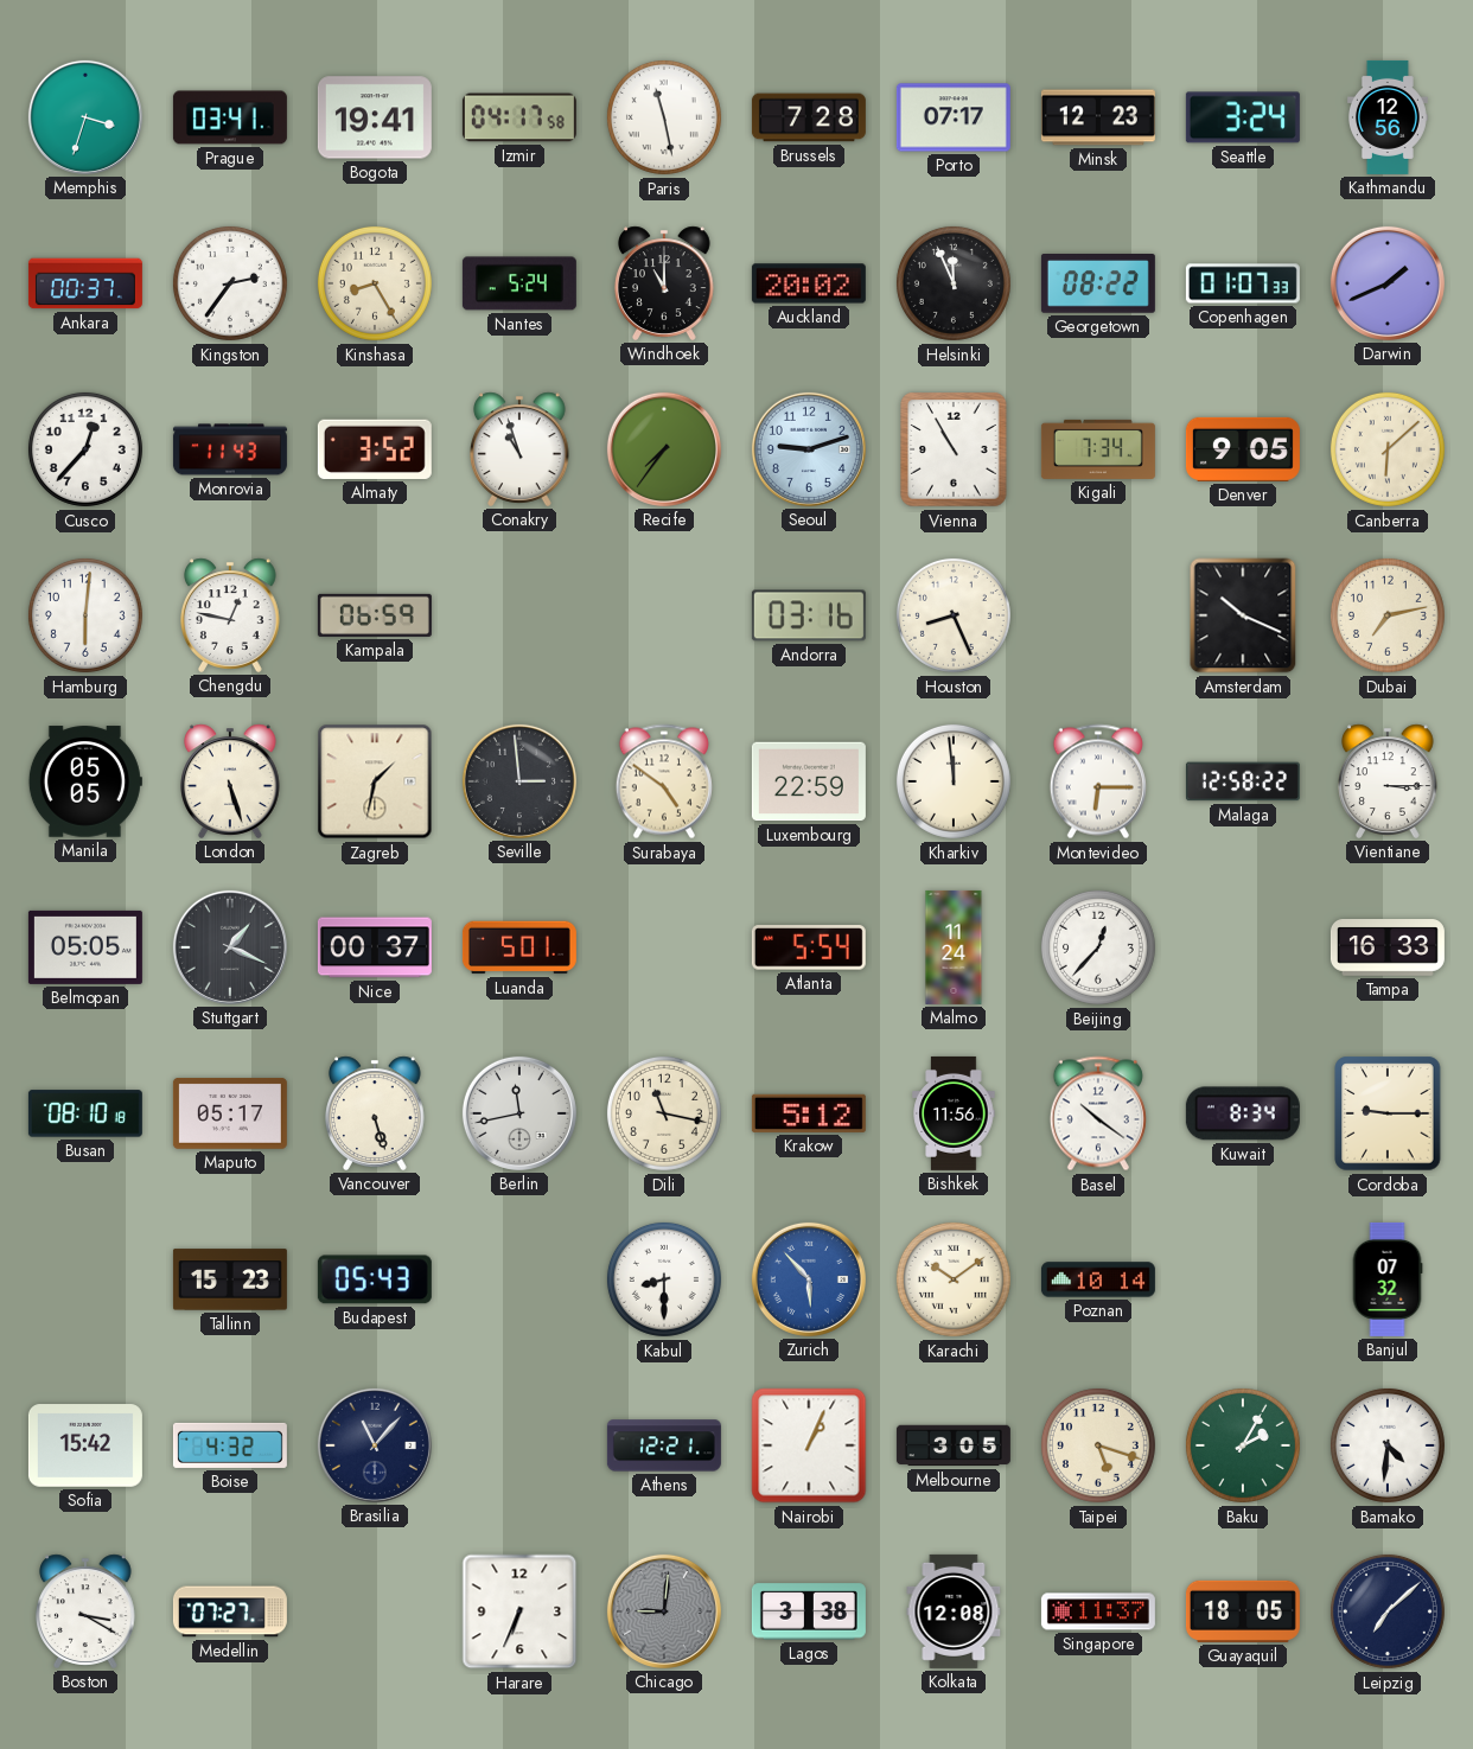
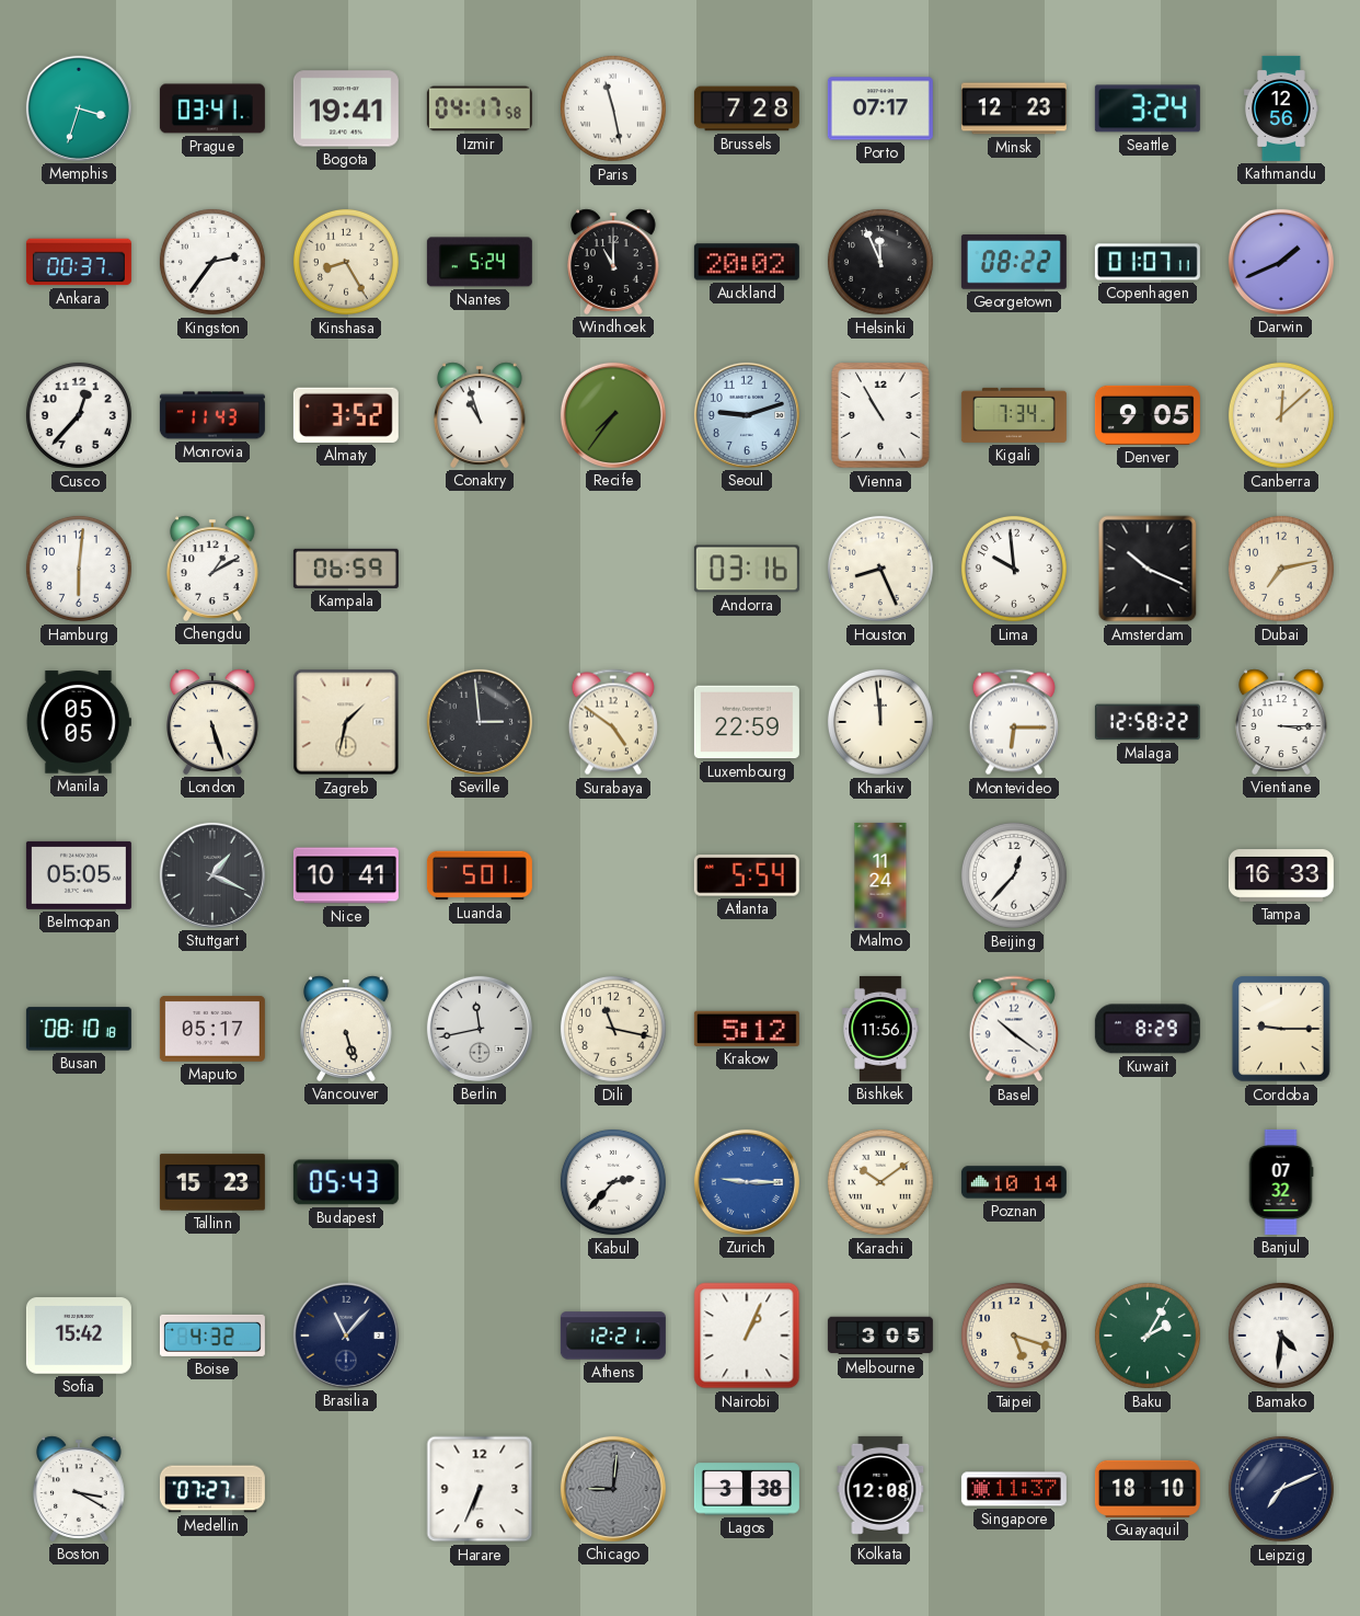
Copenhagen: 01:07:33 -> 01:07:11 (1148, 262)
Canberra: 6:08 -> 12:08 (1281, 415)
Chengdu: 12:47 -> 1:10 (214, 569)
Lima: none -> 9:59 (1014, 569)
Nice: 00:37 -> 10:41 (346, 875)
Kuwait: 8:34 -> 8:29 (1148, 1029)
Kabul: 8:30 -> 2:37 (613, 1182)
Zurich: 5:53 -> 9:15 (747, 1182)
Guayaquil: 18:05 -> 18:10 (1148, 1489)
Leipzig: 7:08 -> 7:11 (1281, 1489)
